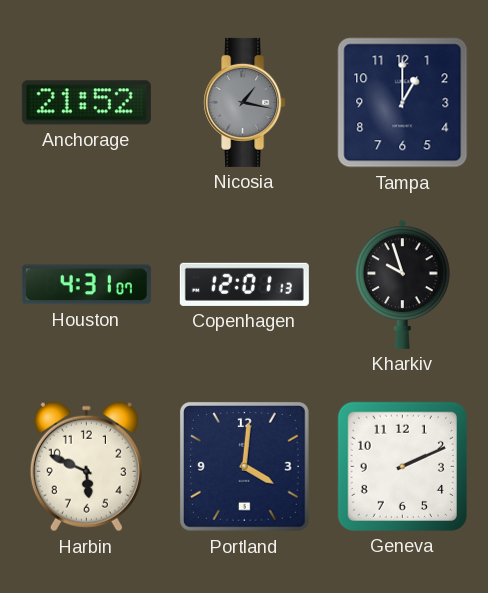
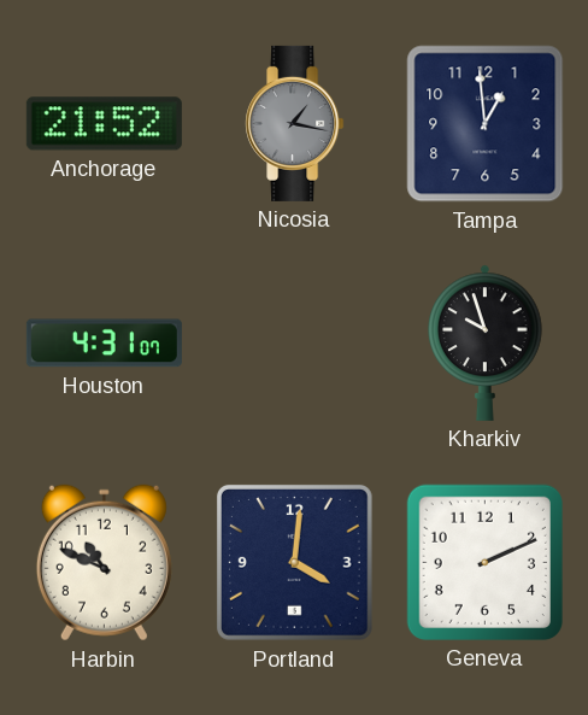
Tampa: 1:00 -> 12:59 (486, 124)
Copenhagen: 12:01 -> none (244, 284)
Harbin: 5:49 -> 10:49 (104, 563)
